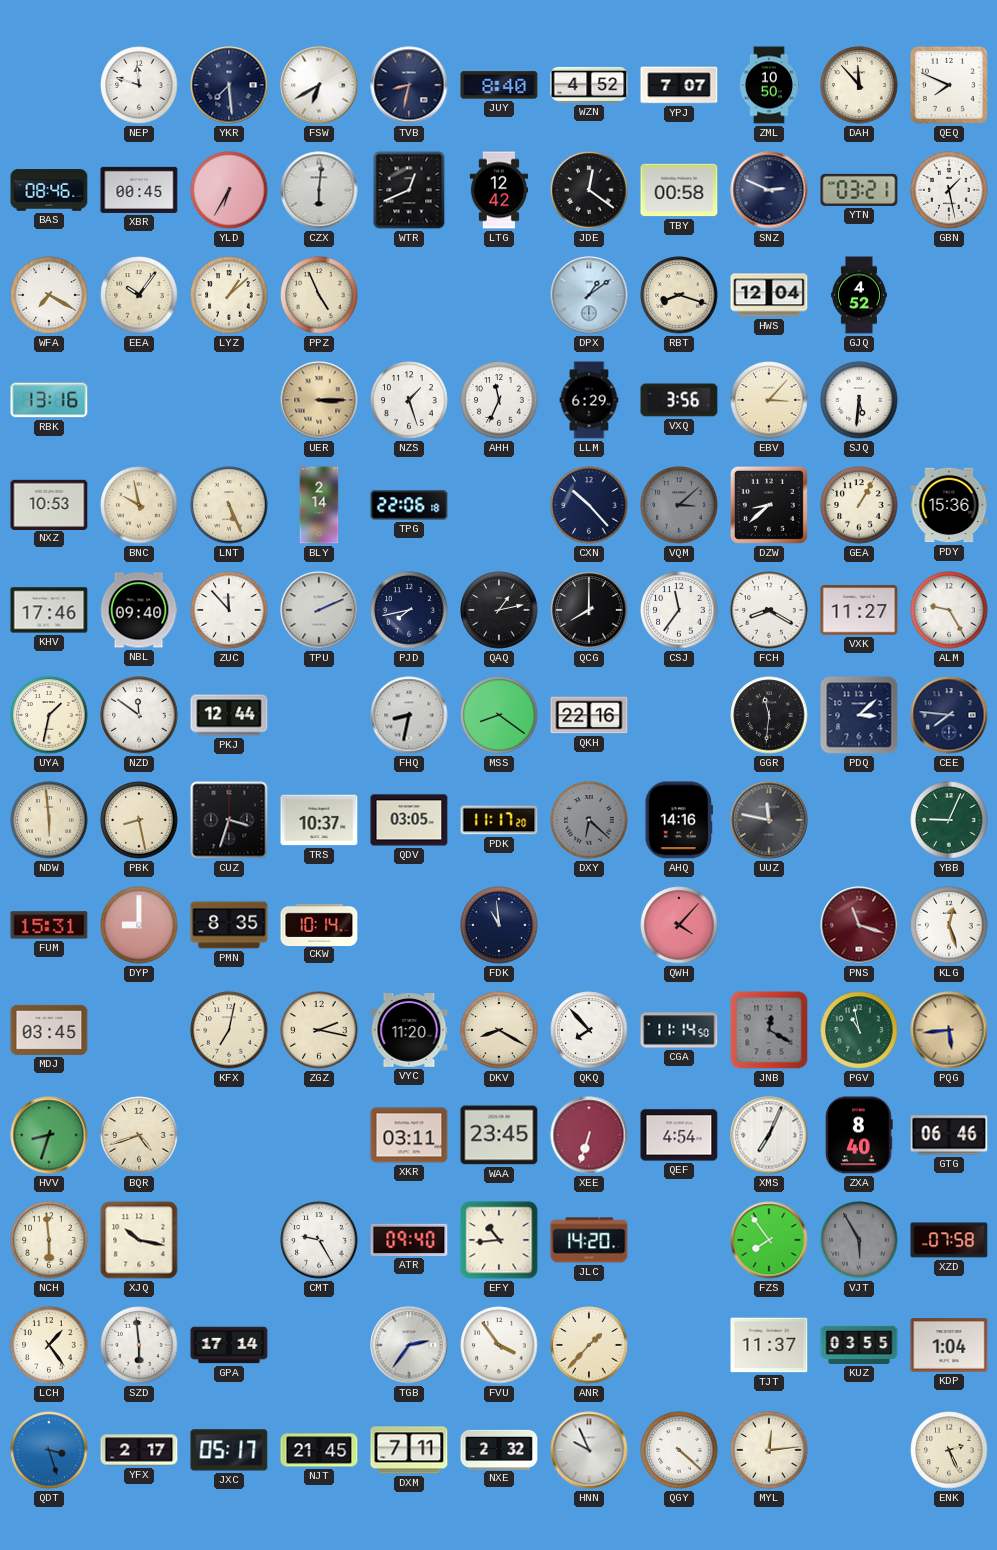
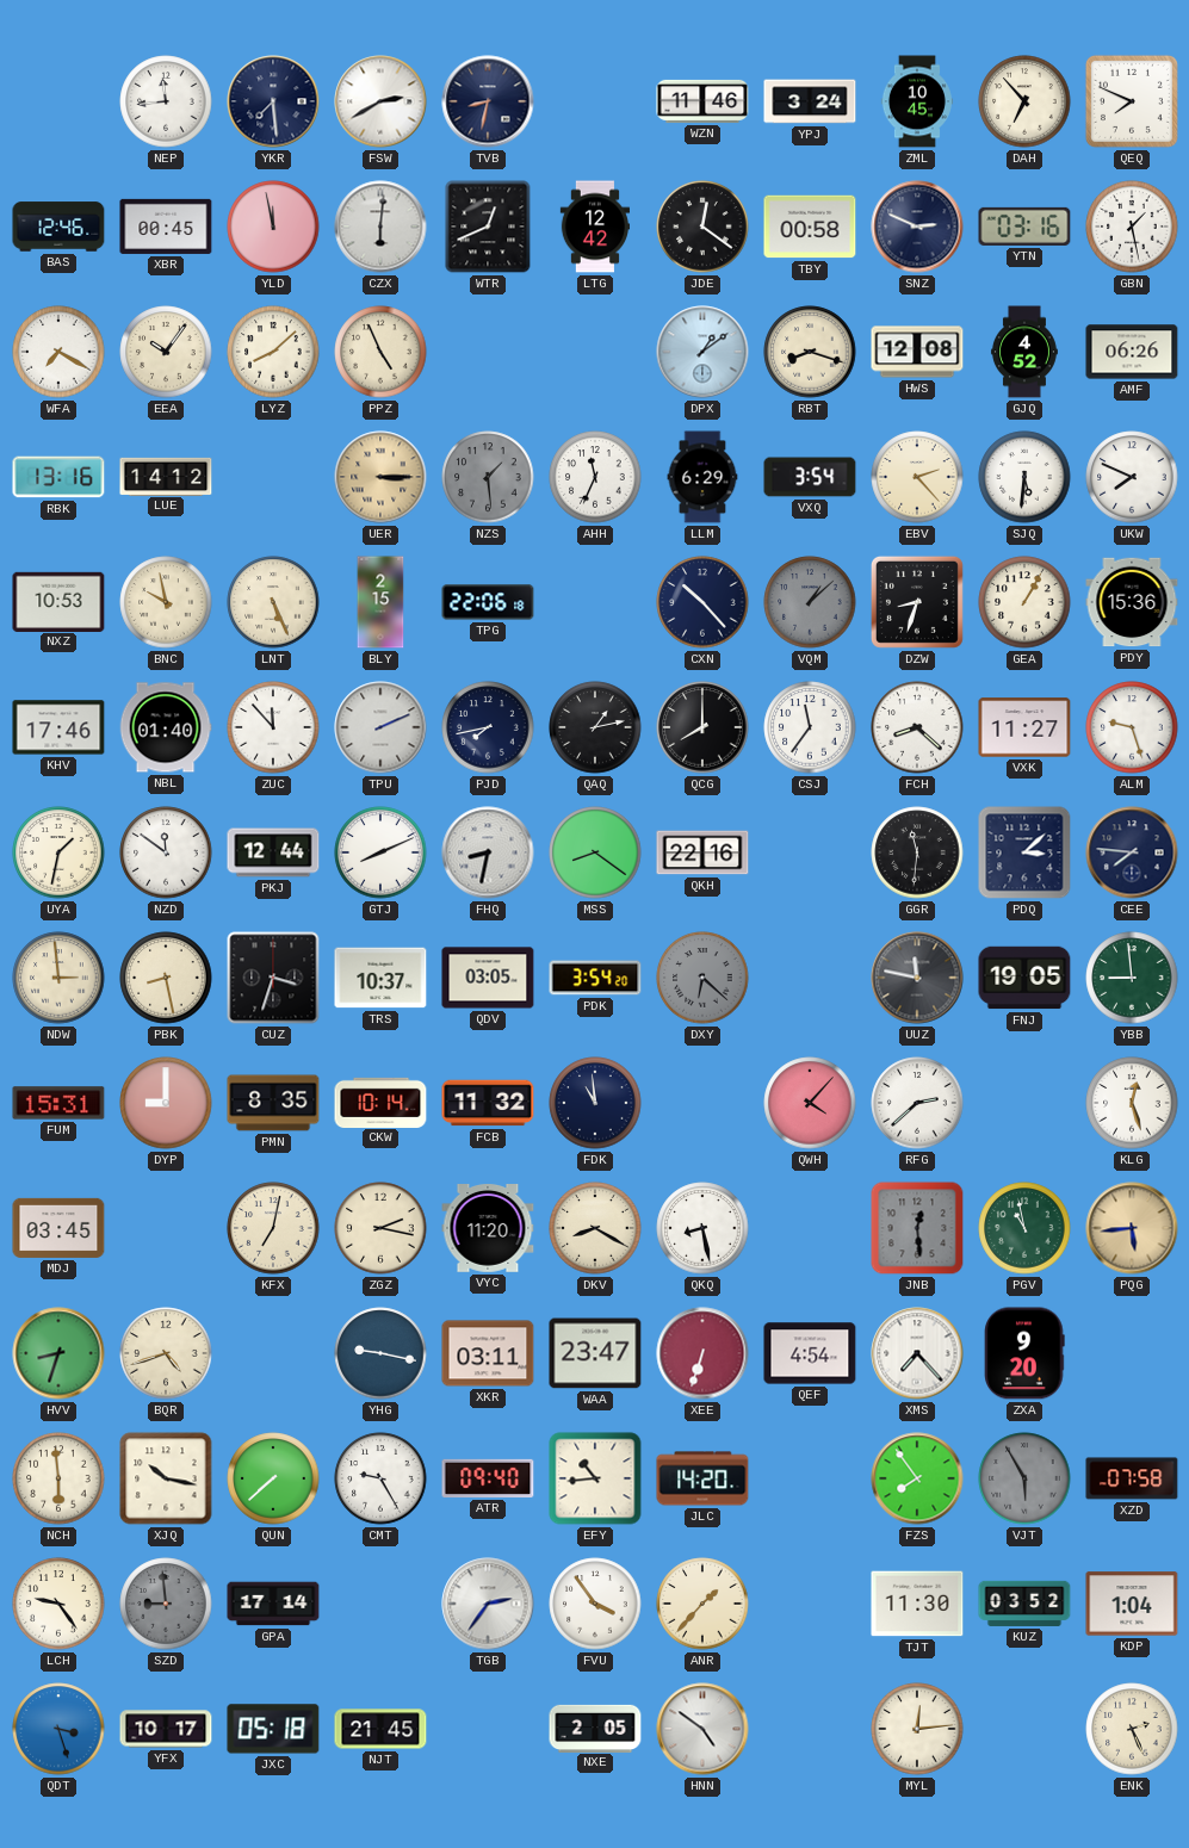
NEP: 11:48 -> 11:44 (166, 101)
FSW: 6:40 -> 2:40 (380, 101)
JUY: 8:40 -> none (499, 85)
WZN: 4:52 -> 11:46 (702, 101)
YPJ: 7:07 -> 3:24 (810, 101)
ZML: 10:50 -> 10:45 (917, 101)
DAH: 11:53 -> 6:53 (1024, 101)
BAS: 08:46 -> 12:46 (58, 227)
YLD: 6:35 -> 11:58 (273, 227)
YTN: 03:21 -> 03:16 (1024, 227)
LYZ: 1:08 -> 8:08 (273, 352)
HWS: 12:04 -> 12:08 (917, 352)
AMF: none -> 06:26 (1132, 352)
LUE: none -> 14:12 (166, 476)
NZS: 1:27 -> 1:29 (488, 477)
NZS dial: white -> grey (488, 477)
VXQ: 3:56 -> 3:54 (810, 477)
EBV: 3:07 -> 2:23 (917, 477)
UKW: none -> 7:49 (1132, 477)
BLY: 2:14 -> 2:15 (380, 602)
VQM: 3:08 -> 1:08 (810, 602)
DZW: 8:38 -> 8:33 (917, 602)
NBL: 09:40 -> 01:40 (166, 727)
FCH: 8:20 -> 8:22 (917, 727)
ALM: 9:25 -> 9:27 (1132, 727)
GTJ: none -> 8:11 (380, 852)
NDW: 5:59 -> 2:59 (58, 978)
PDK: 11:17 -> 3:54 (595, 978)
AHQ: 14:16 -> none (678, 820)
FNJ: none -> 19:05 (1024, 978)
YBB: 9:04 -> 8:59 (1132, 978)
FCB: none -> 11:32 (488, 1103)
RFG: none -> 2:38 (917, 1103)
PNS: 11:18 -> none (859, 925)
QKQ: 7:53 -> 8:28 (702, 1228)
CGA: 11:14 -> none (679, 1030)
JNB: 12:20 -> 12:29 (917, 1228)
YHG: none -> 9:17 (380, 1353)
WAA: 23:45 -> 23:47 (595, 1353)
XMS: 7:04 -> 7:23 (917, 1353)
ZXA: 8:40 -> 9:20 (1024, 1353)
GTG: 06:46 -> none (949, 1135)
QUN: none -> 7:38 (273, 1478)
LCH: 1:24 -> 9:24 (58, 1604)
SZD: 5:59 -> 8:59 (166, 1604)
SZD dial: white -> grey (166, 1604)
TJT: 11:37 -> 11:30 (917, 1604)
KUZ: 03:55 -> 03:52 (1024, 1604)
YFX: 2:17 -> 10:17 (166, 1729)
JXC: 05:17 -> 05:18 (273, 1729)
DXM: 7:11 -> none (409, 1450)
NXE: 2:32 -> 2:05 (595, 1728)
HNN: 9:56 -> 4:51 (702, 1729)
QGY: 4:22 -> none (679, 1450)
